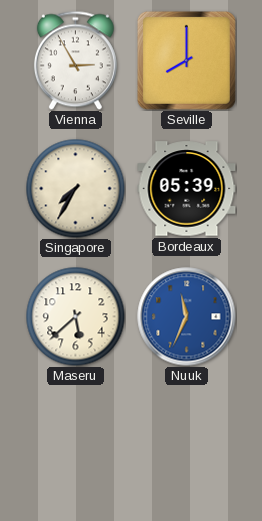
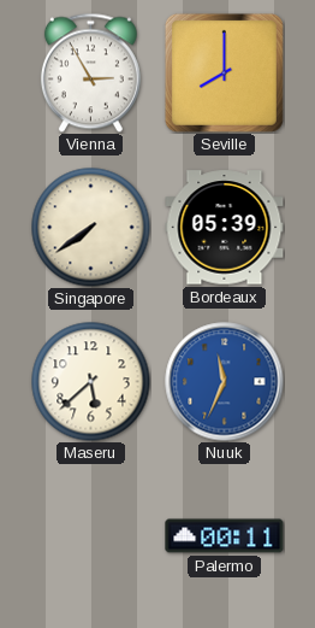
Singapore: 7:35 -> 7:39 (91, 228)
Palermo: none -> 00:11 (225, 536)
